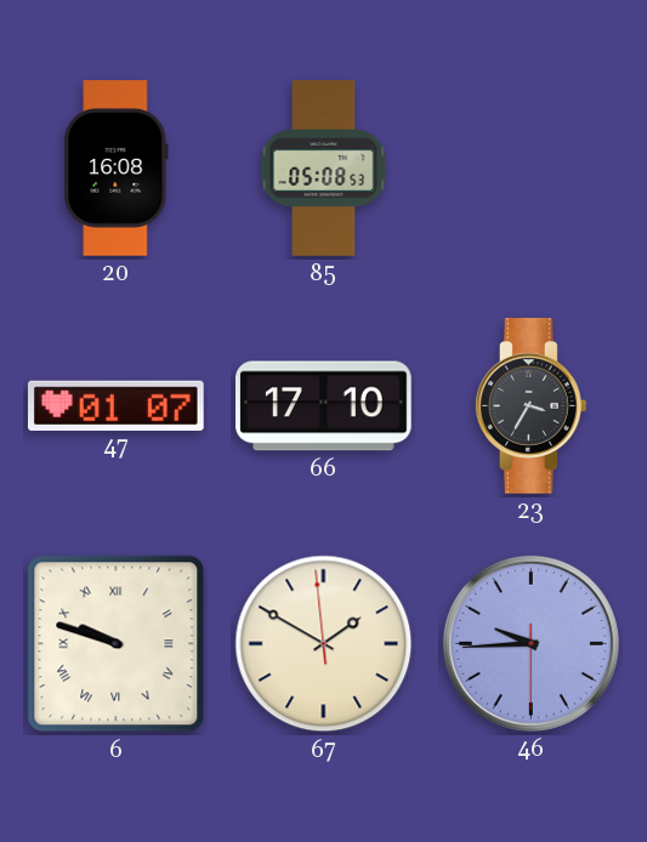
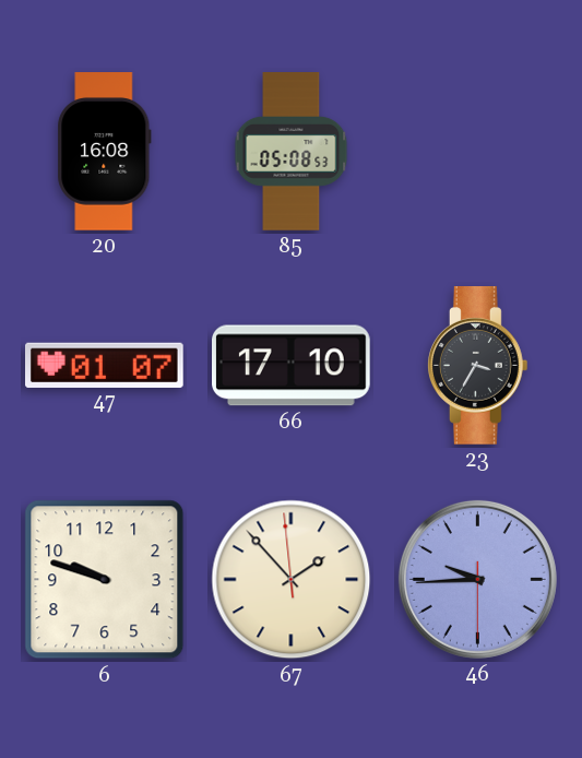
6 numerals: Roman -> Arabic (105, 580)
67: 1:49 -> 1:52 (292, 580)
